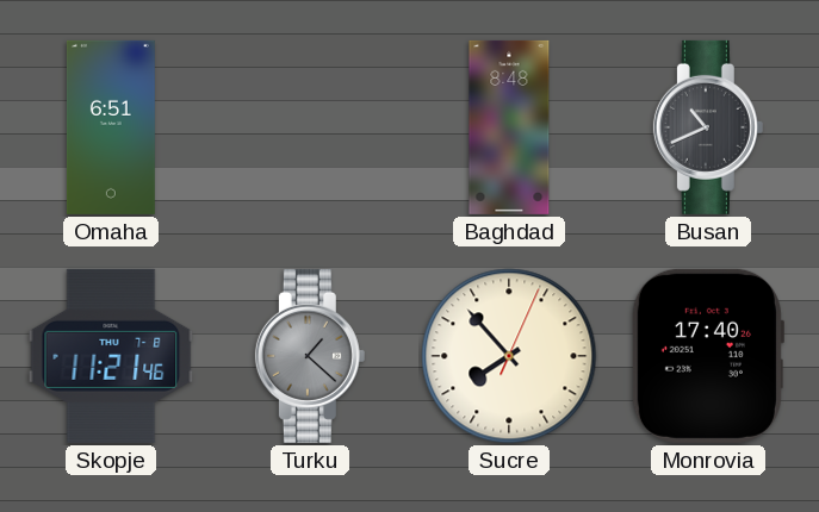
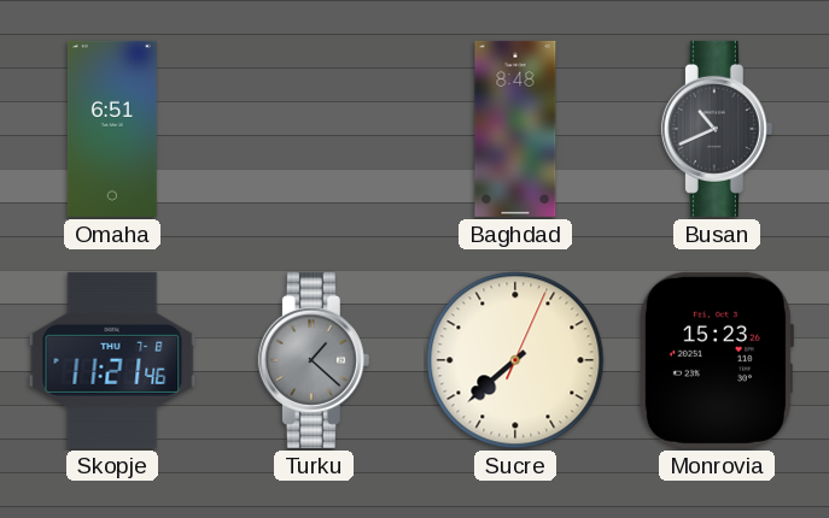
Sucre: 7:53 -> 7:38 (515, 360)
Monrovia: 17:40 -> 15:23 (716, 360)
